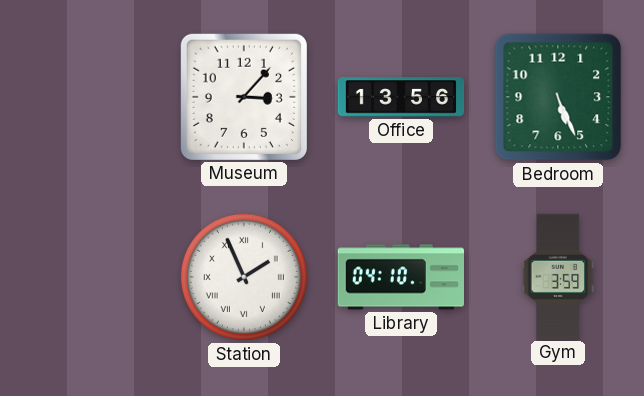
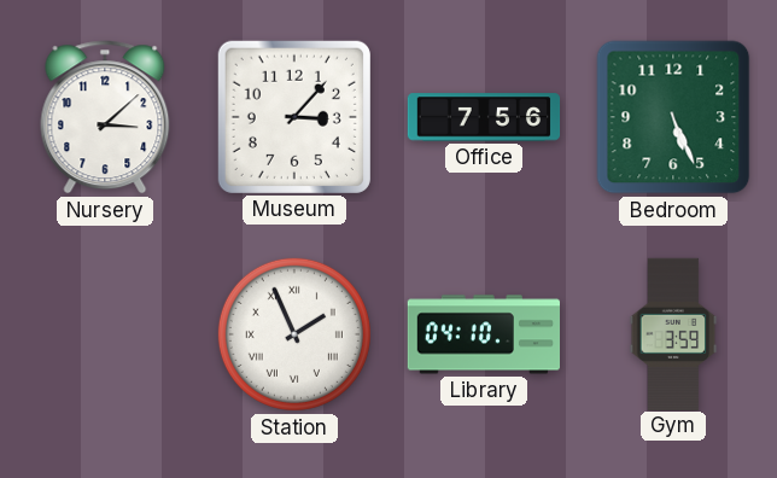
Nursery: none -> 3:08 (105, 117)
Office: 13:56 -> 7:56 (484, 117)
